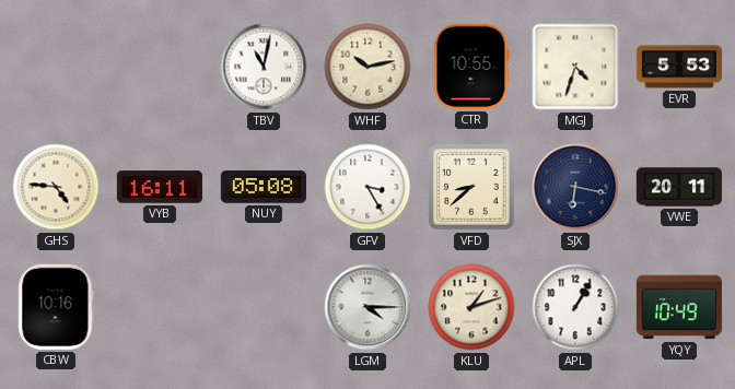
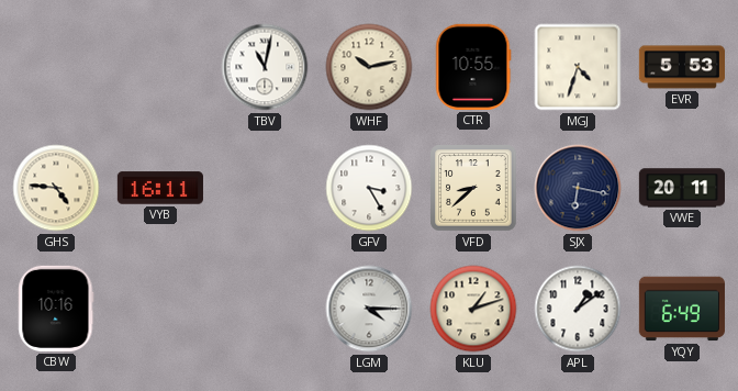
NUY: 05:08 -> none (264, 187)
APL: 1:05 -> 1:09 (578, 309)
YQY: 10:49 -> 6:49 (682, 309)
